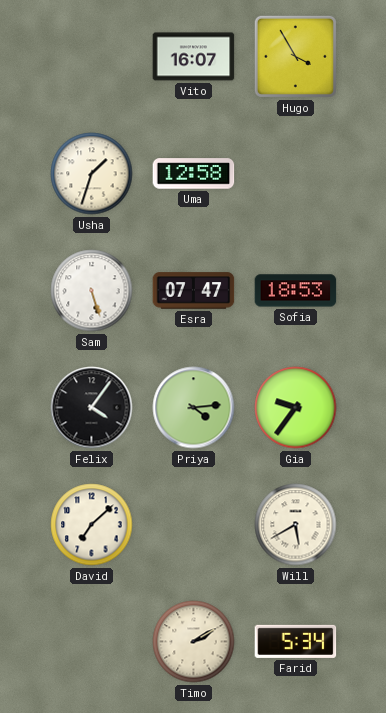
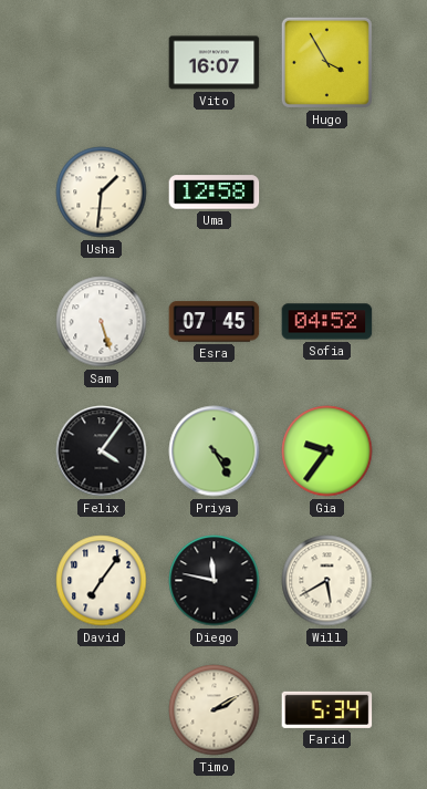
Usha: 1:33 -> 1:31 (102, 193)
Esra: 07:47 -> 07:45 (215, 322)
Sofia: 18:53 -> 04:52 (327, 322)
Priya: 4:14 -> 4:25 (215, 451)
David: 7:08 -> 7:06 (102, 581)
Diego: none -> 11:47 (215, 581)
